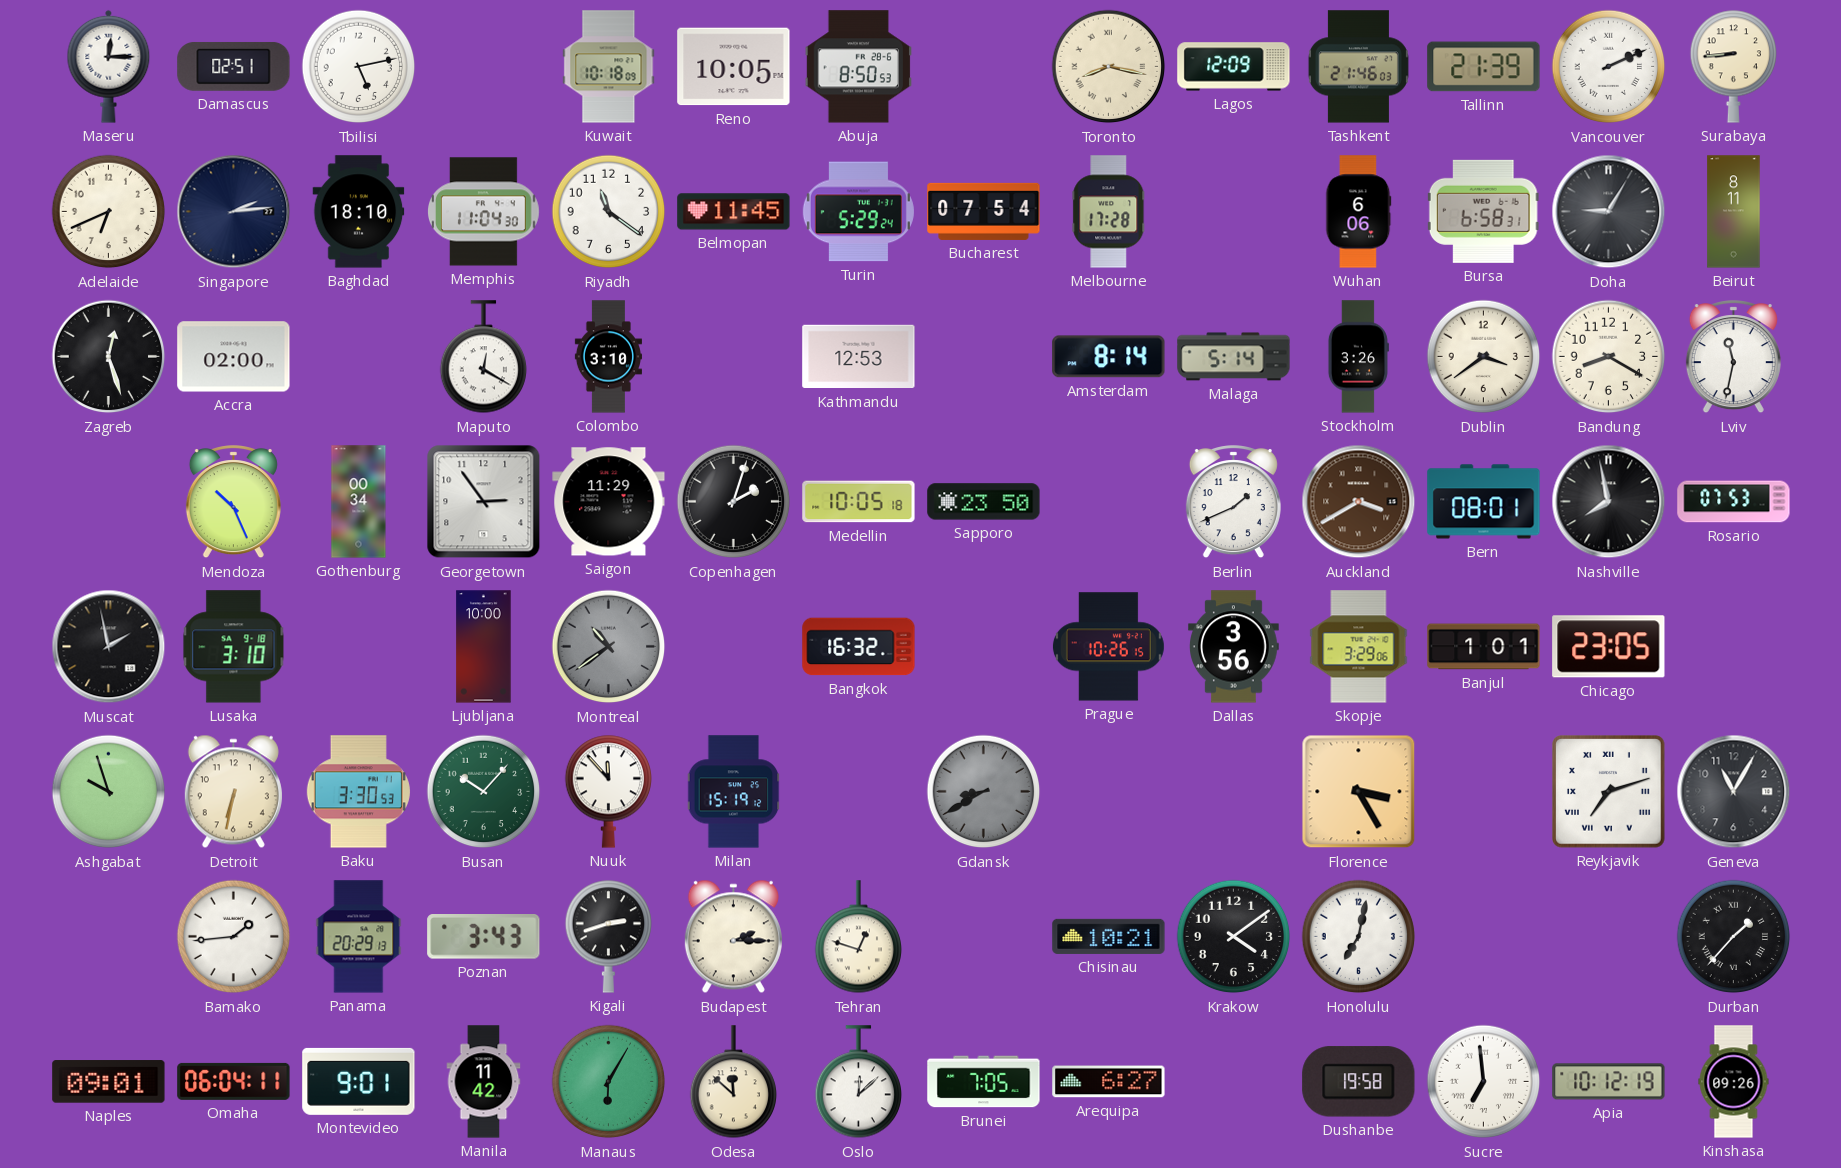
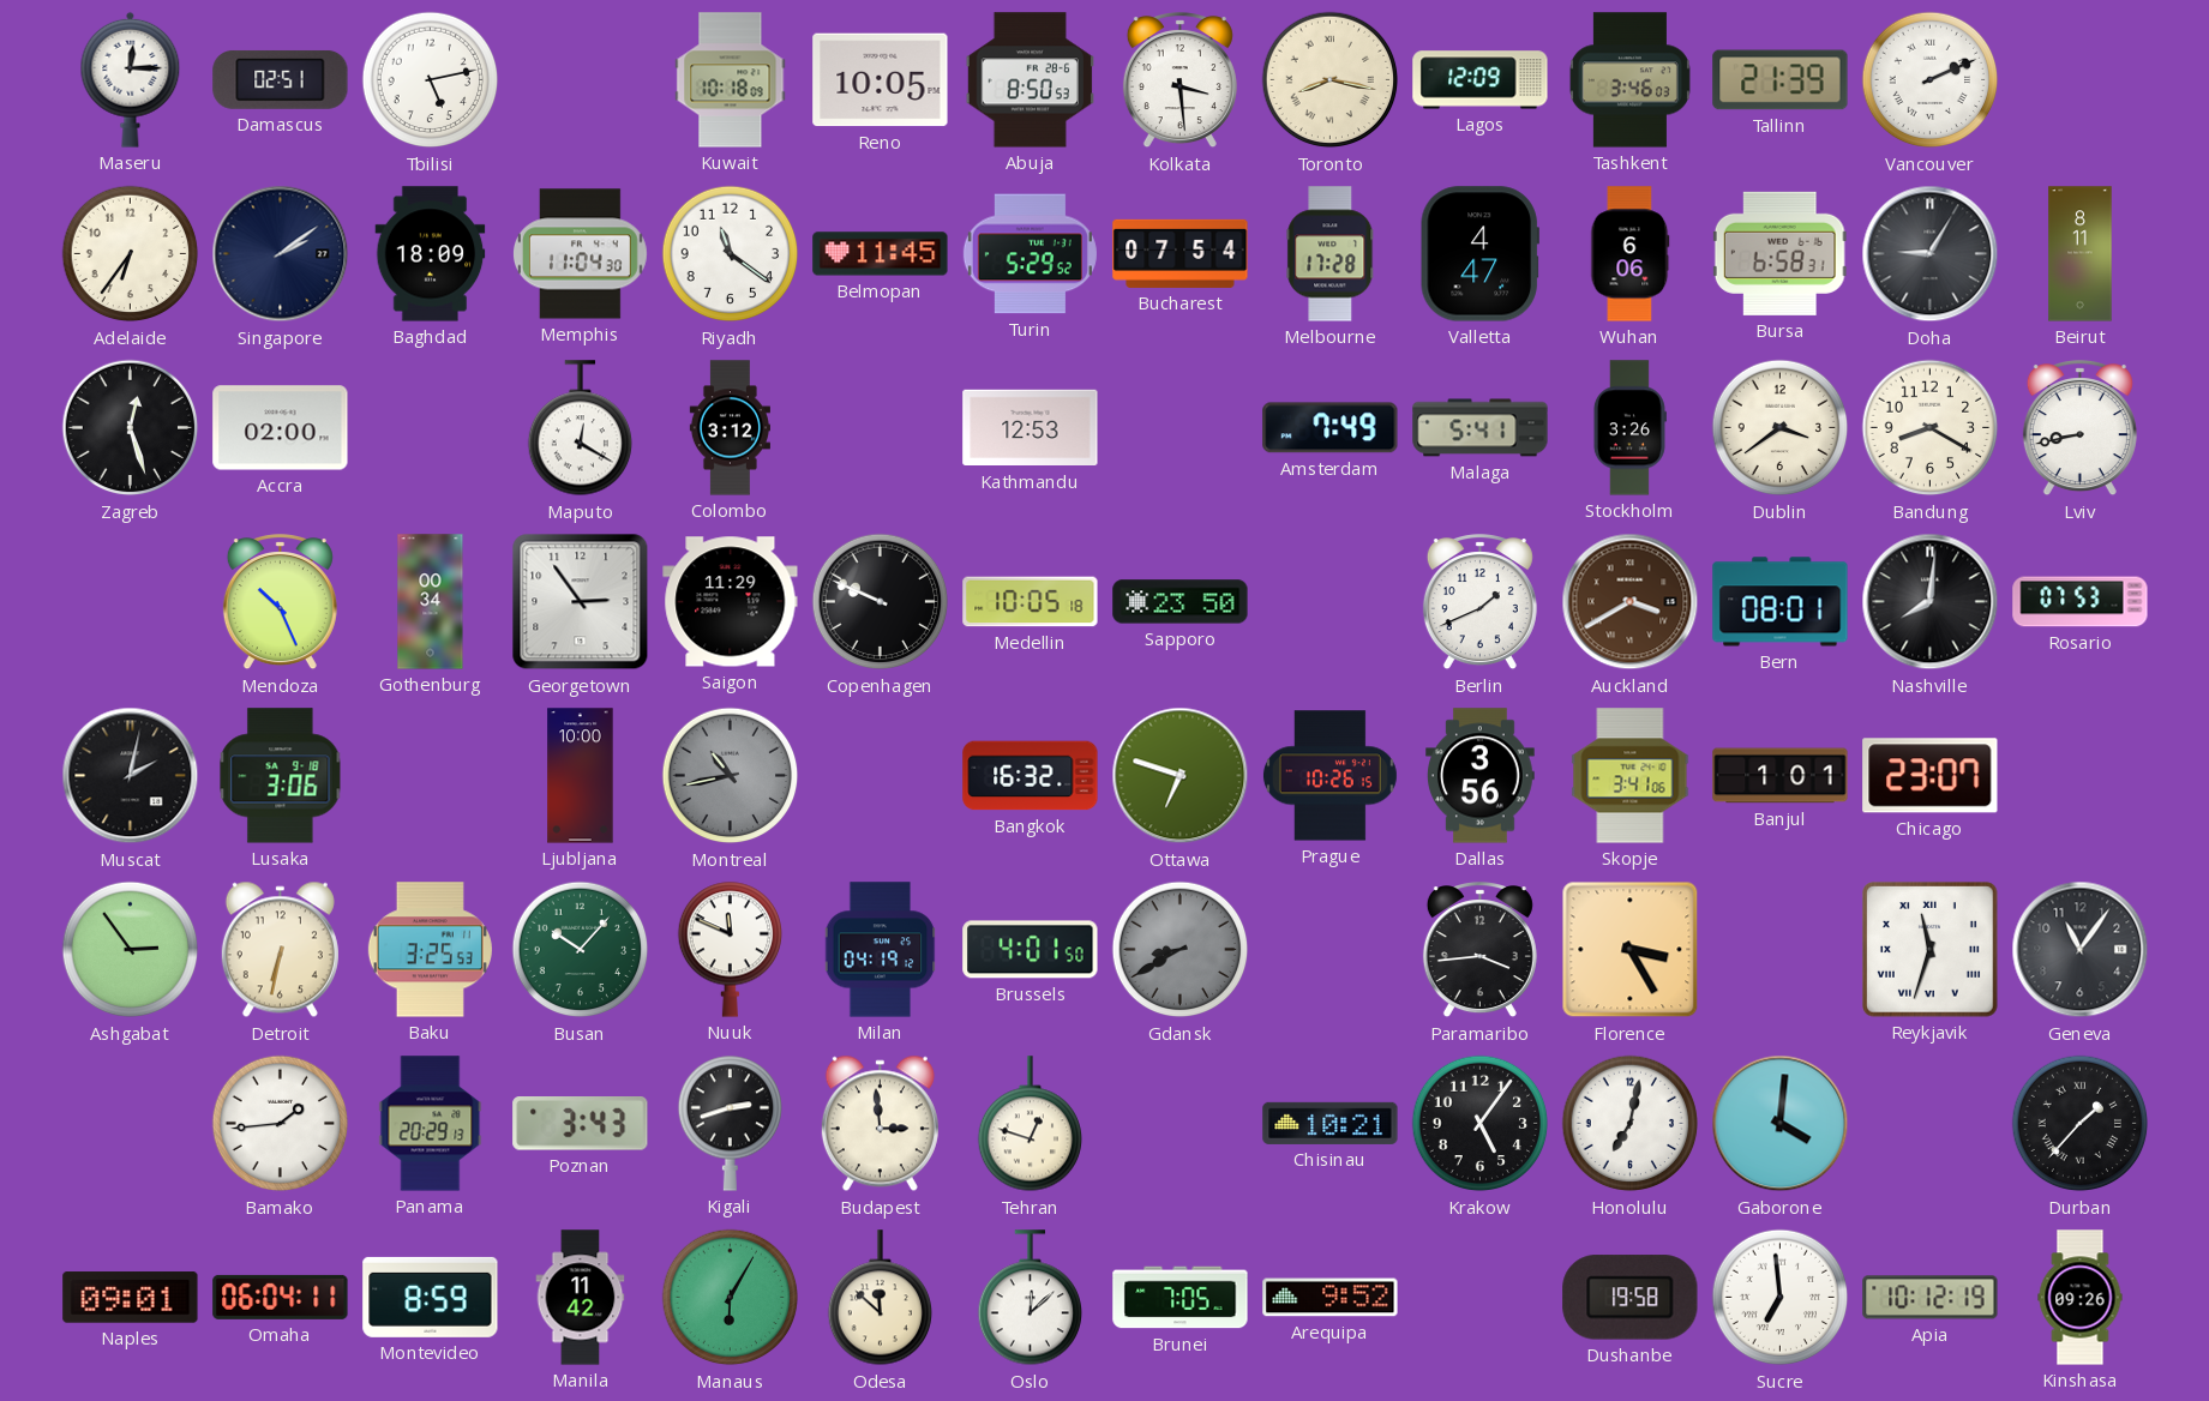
Kolkata: none -> 3:29 (1179, 80)
Tashkent: 21:46 -> 3:46 (1629, 80)
Surabaya: 8:44 -> none (1733, 66)
Adelaide: 6:41 -> 6:36 (131, 254)
Singapore: 2:14 -> 2:09 (281, 254)
Baghdad: 18:10 -> 18:09 (431, 254)
Turin: 5:29:24 -> 5:29:52 (1030, 254)
Valletta: none -> 4:47 (1479, 254)
Colombo: 3:10 -> 3:12 (730, 428)
Amsterdam: 8:14 -> 7:49 (1331, 428)
Malaga: 5:14 -> 5:41 (1481, 428)
Lviv: 11:32 -> 8:43 (2079, 428)
Copenhagen: 2:03 -> 9:49 (881, 602)
Nashville: 7:58 -> 8:01 (1931, 602)
Muscat: 1:58 -> 2:02 (131, 776)
Lusaka: 3:10 -> 3:06 (281, 776)
Montreal: 10:39 -> 10:43 (731, 776)
Ottawa: none -> 6:48 (1181, 776)
Skopje: 3:29 -> 3:41 (1631, 776)
Chicago: 23:05 -> 23:07 (1931, 776)
Ashgabat: 9:57 -> 2:54 (131, 950)
Baku: 3:30 -> 3:25 (430, 950)
Nuuk: 11:53 -> 11:49 (730, 949)
Milan: 15:19 -> 04:19 (881, 950)
Brussels: none -> 4:01 (1031, 950)
Paramaribo: none -> 3:44 (1479, 950)
Reykjavik: 7:12 -> 11:33 (1931, 950)
Geneva: 11:05 -> 11:06 (2081, 950)
Budapest: 2:15 -> 2:59 (880, 1124)
Krakow: 4:09 -> 5:06 (1481, 1124)
Gaborone: none -> 4:01 (1781, 1124)
Montevideo: 9:01 -> 8:59 (431, 1297)
Arequipa: 6:27 -> 9:52 (1331, 1298)
